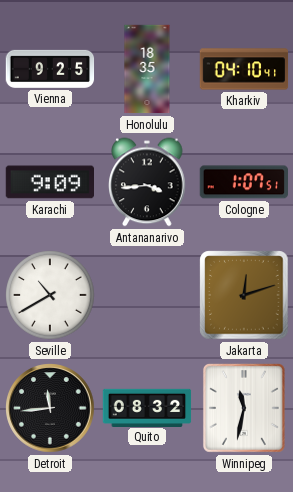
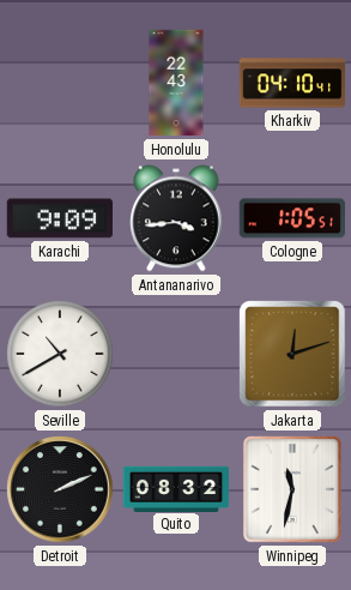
Vienna: 9:25 -> none (50, 69)
Honolulu: 18:35 -> 22:43 (176, 83)
Cologne: 1:07 -> 1:05 (291, 218)
Detroit: 11:44 -> 2:11 (60, 489)
